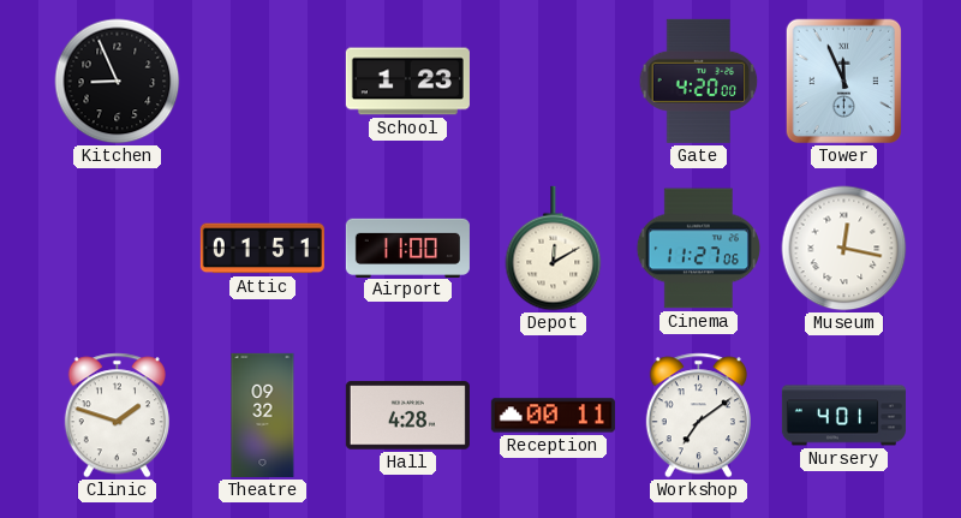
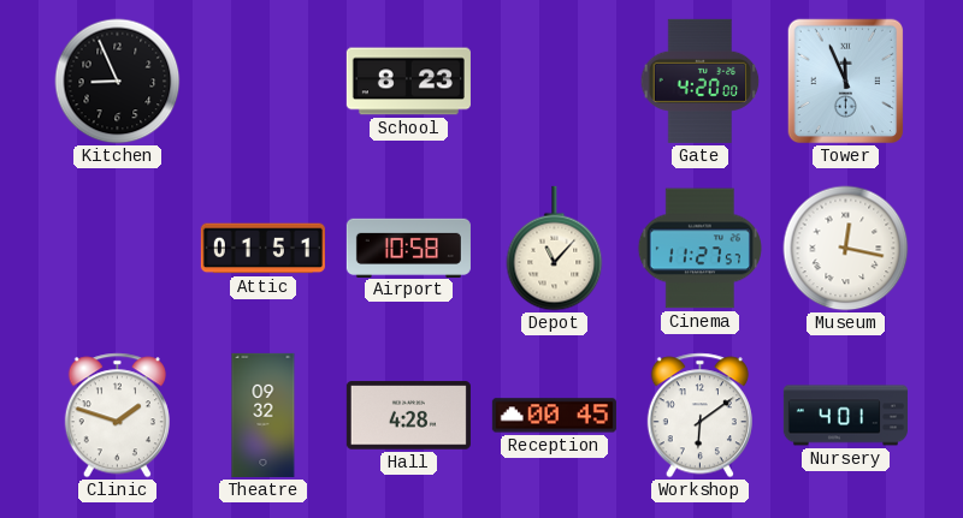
School: 1:23 -> 8:23 (408, 82)
Airport: 11:00 -> 10:58 (408, 248)
Depot: 12:10 -> 11:07 (555, 249)
Cinema: 11:27:06 -> 11:27:57 (699, 249)
Reception: 00:11 -> 00:45 (554, 416)
Workshop: 7:09 -> 6:09 (699, 416)
